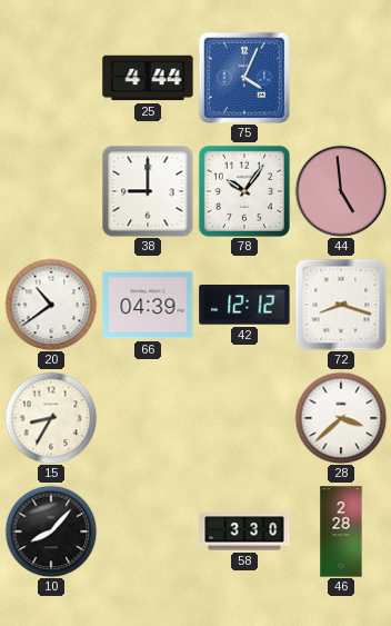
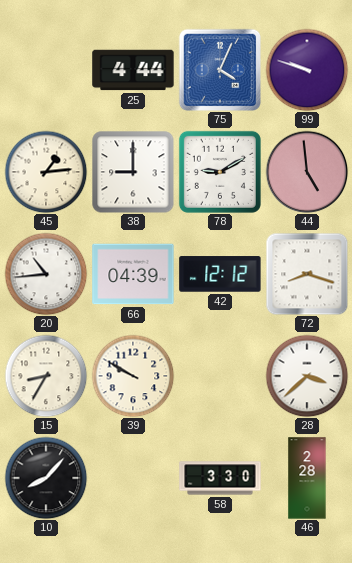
99: none -> 9:48 (307, 70)
45: none -> 1:14 (46, 172)
78: 10:06 -> 9:10 (220, 172)
20: 10:39 -> 10:44 (46, 274)
39: none -> 9:50 (133, 376)
